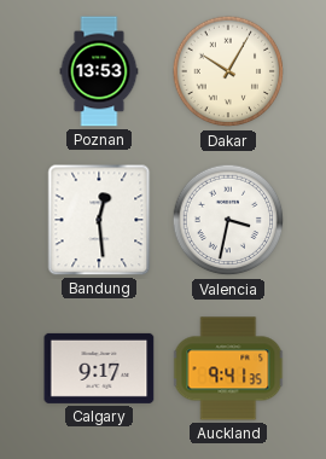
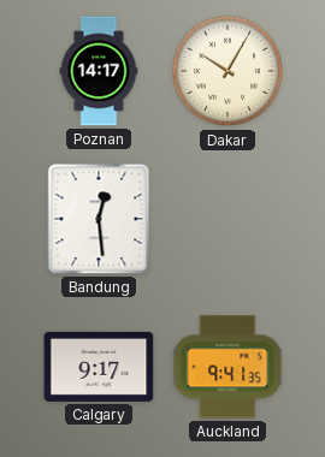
Poznan: 13:53 -> 14:17 (99, 71)
Valencia: 3:32 -> none (228, 220)
